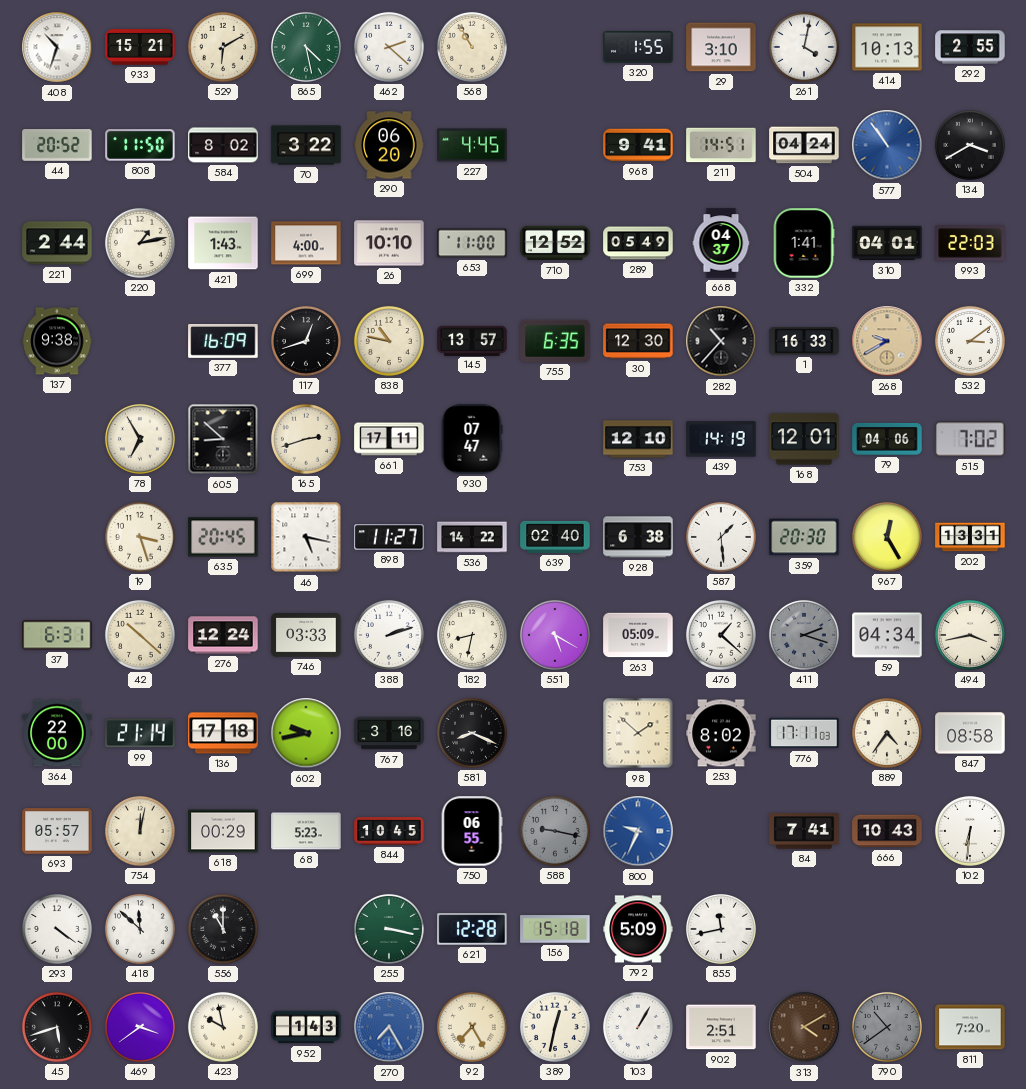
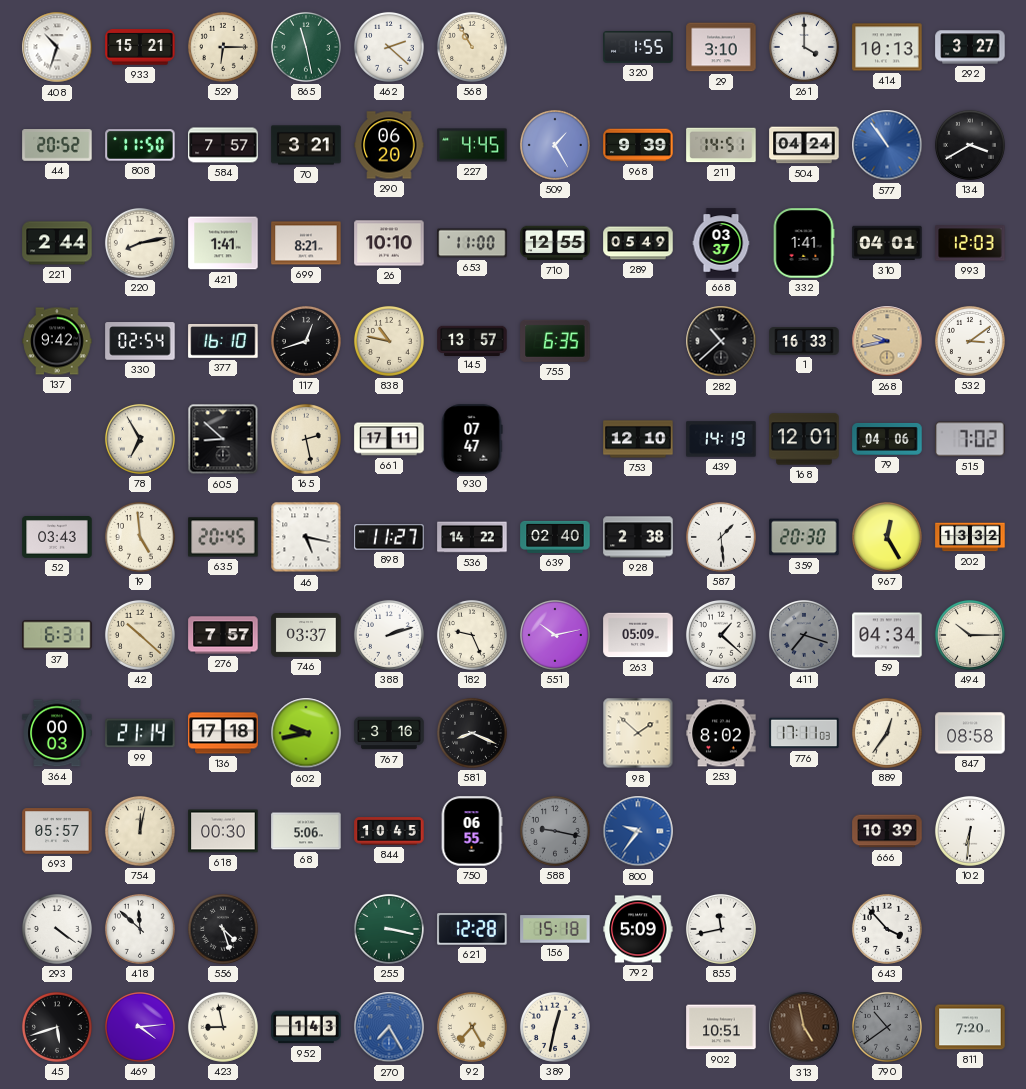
529: 6:10 -> 6:15 (223, 47)
865: 4:28 -> 11:28 (306, 47)
261: 4:02 -> 4:00 (804, 47)
292: 2:55 -> 3:27 (970, 47)
584: 8:02 -> 7:57 (223, 145)
70: 3:22 -> 3:21 (306, 145)
509: none -> 1:25 (555, 145)
968: 9:41 -> 9:39 (638, 145)
220: 1:13 -> 8:13 (140, 243)
421: 1:43 -> 1:41 (223, 243)
699: 4:00 -> 8:21 (306, 243)
710: 12:52 -> 12:55 (555, 243)
668: 04:37 -> 03:37 (721, 243)
993: 22:03 -> 12:03 (970, 243)
137: 9:38 -> 9:42 (57, 341)
330: none -> 02:54 (140, 341)
377: 16:09 -> 16:10 (223, 342)
30: 12:30 -> none (638, 341)
282: 10:37 -> 10:38 (721, 341)
268: 9:40 -> 9:43 (887, 341)
165: 2:42 -> 2:28 (306, 439)
52: none -> 03:43 (57, 537)
19: 3:27 -> 4:59 (140, 537)
928: 6:38 -> 2:38 (638, 537)
202: 13:31 -> 13:32 (970, 537)
276: 12:24 -> 7:57 (223, 635)
746: 03:33 -> 03:37 (306, 636)
182: 8:32 -> 9:26 (472, 635)
551: 5:20 -> 10:13 (555, 635)
411: 2:18 -> 7:18 (804, 635)
494: 3:43 -> 10:15 (970, 635)
364: 22:00 -> 00:03 (57, 733)
889: 4:36 -> 12:36 (887, 733)
618: 00:29 -> 00:30 (223, 831)
68: 5:23 -> 5:06 (306, 831)
800: 9:34 -> 9:36 (638, 831)
84: 7:41 -> none (804, 831)
666: 10:43 -> 10:39 (887, 831)
556: 11:00 -> 4:27 (223, 929)
643: none -> 3:53 (887, 929)
469: 3:39 -> 4:14 (140, 1027)
423: 9:58 -> 8:58 (223, 1027)
103: 1:05 -> none (638, 1027)
902: 2:51 -> 10:51 (721, 1027)
313: 4:10 -> 4:58 (804, 1027)
